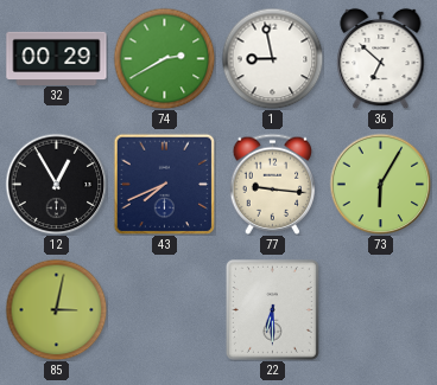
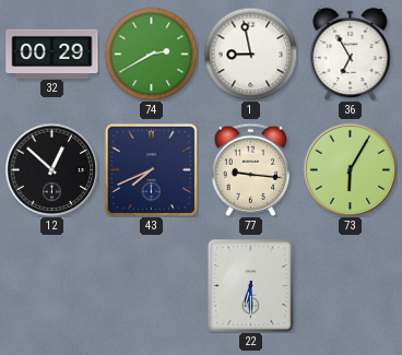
36: 6:52 -> 6:55 (351, 54)
12: 12:55 -> 12:52 (51, 169)
85: 3:02 -> none (56, 309)
